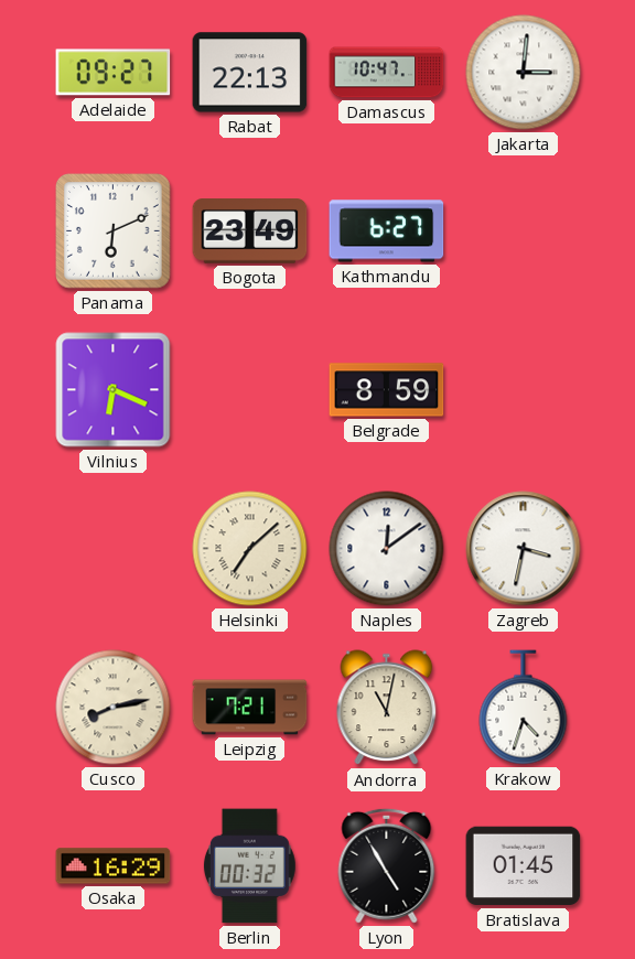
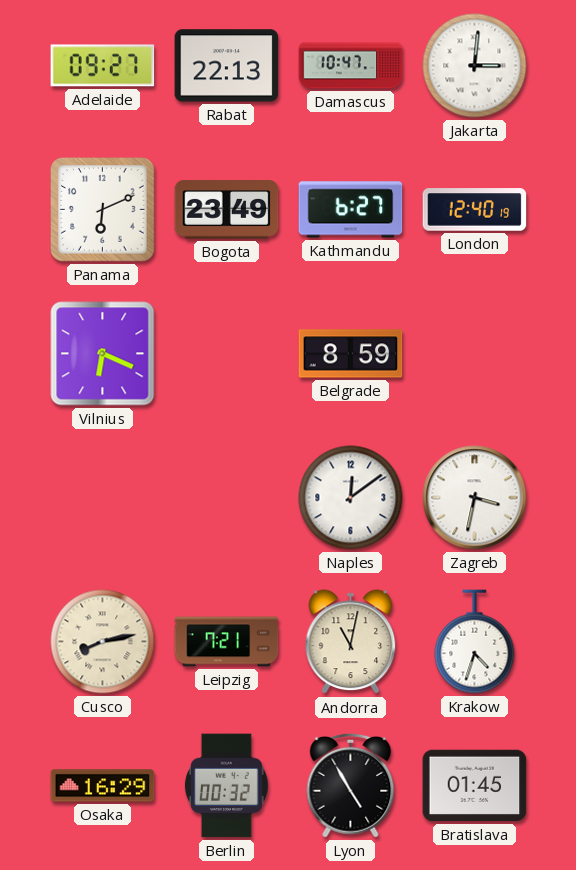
London: none -> 12:40 (475, 210)
Helsinki: 7:08 -> none (250, 549)
